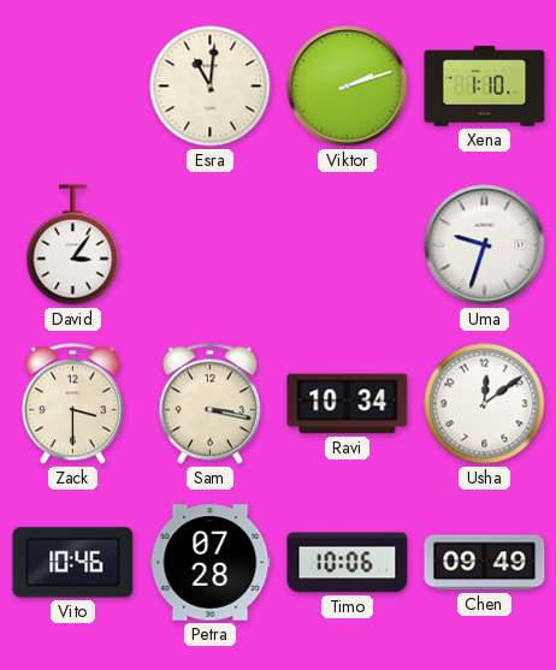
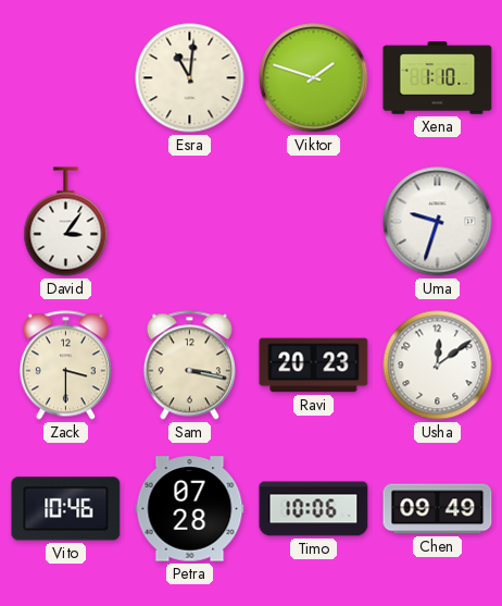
Viktor: 2:12 -> 1:48 (314, 78)
Ravi: 10:34 -> 20:23 (314, 366)
